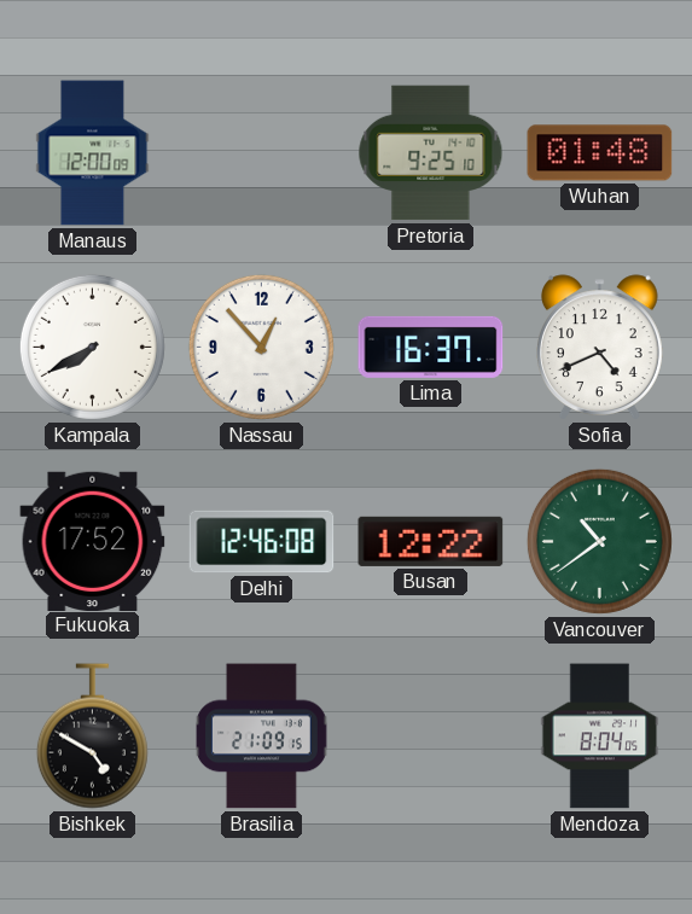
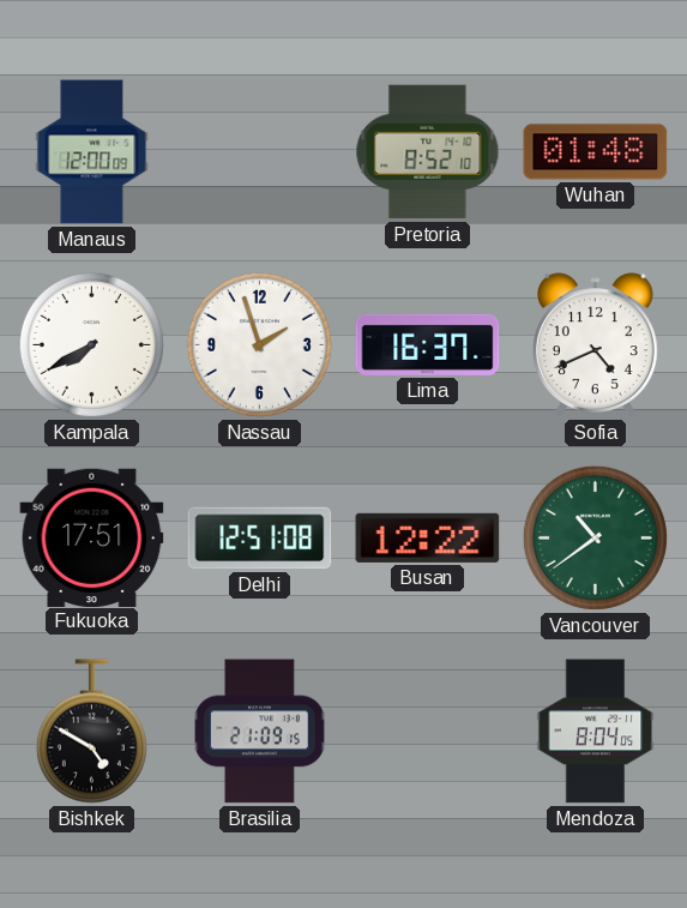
Pretoria: 9:25 -> 8:52 (428, 152)
Nassau: 12:53 -> 1:57 (259, 344)
Fukuoka: 17:52 -> 17:51 (92, 537)
Delhi: 12:46 -> 12:51 (260, 539)
